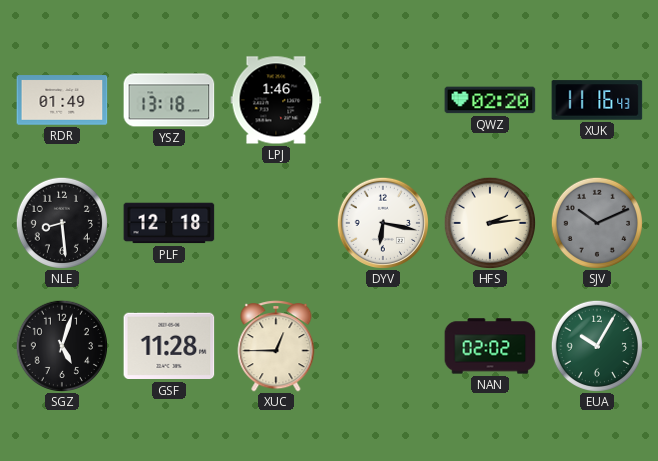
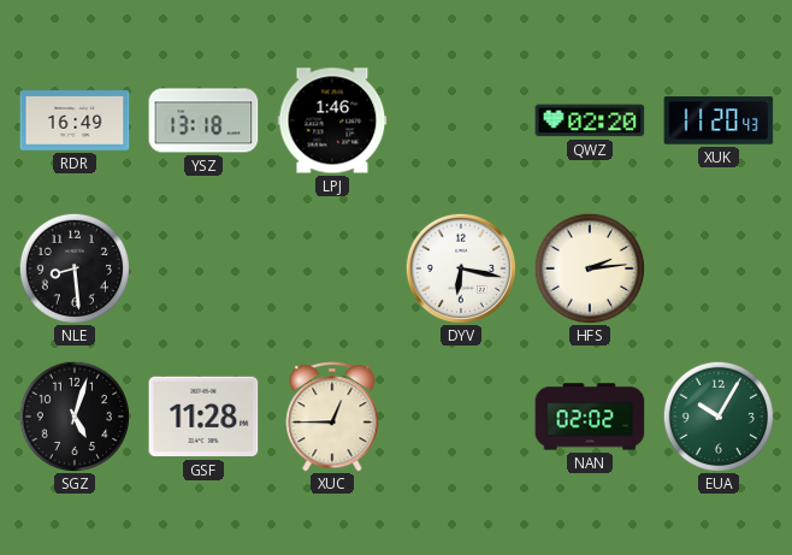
RDR: 01:49 -> 16:49 (75, 120)
XUK: 11:16 -> 11:20 (719, 120)
PLF: 12:18 -> none (169, 223)
SJV: 10:11 -> none (596, 222)
